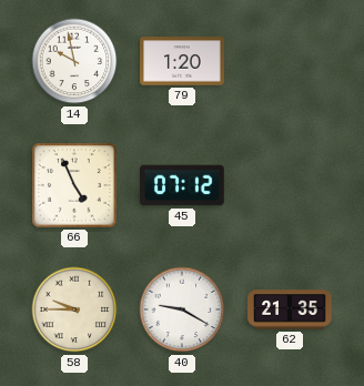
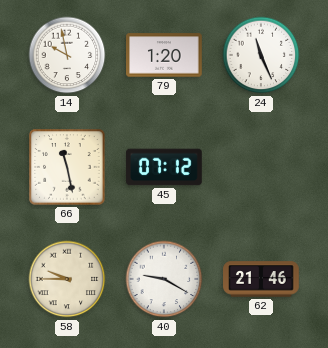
24: none -> 11:26 (261, 55)
66: 4:56 -> 11:28 (67, 167)
62: 21:35 -> 21:46 (261, 279)
